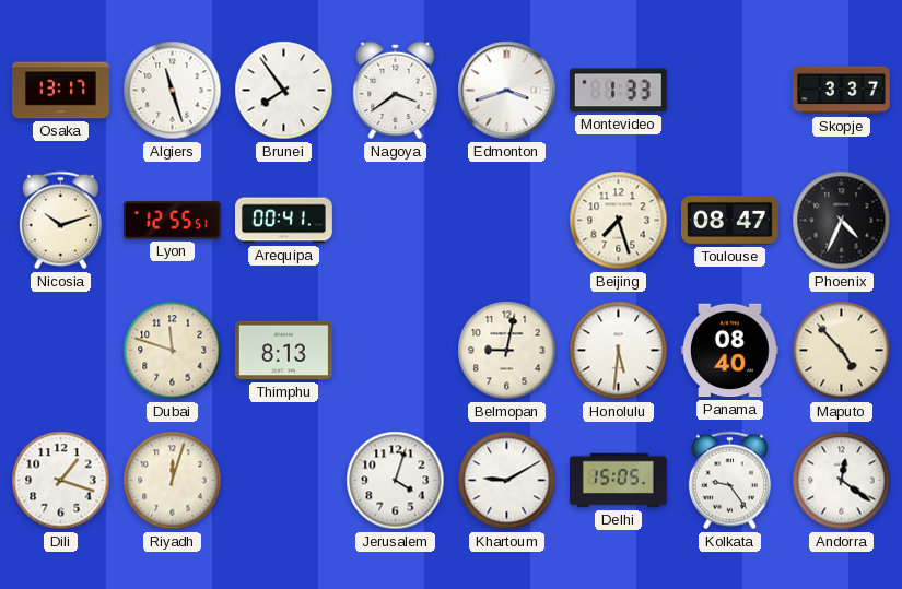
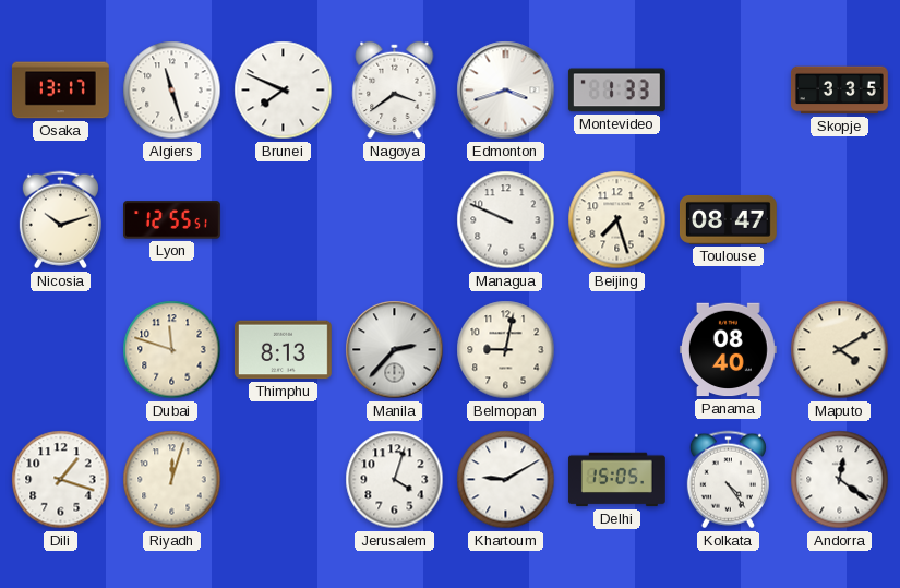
Brunei: 7:54 -> 7:49 (284, 91)
Skopje: 3:37 -> 3:35 (839, 91)
Arequipa: 00:41 -> none (284, 221)
Managua: none -> 9:49 (506, 220)
Phoenix: 4:34 -> none (842, 221)
Manila: none -> 2:37 (395, 350)
Honolulu: 5:31 -> none (619, 351)
Maputo: 4:53 -> 4:10 (840, 350)
Kolkata: 9:24 -> 4:24 (728, 480)
